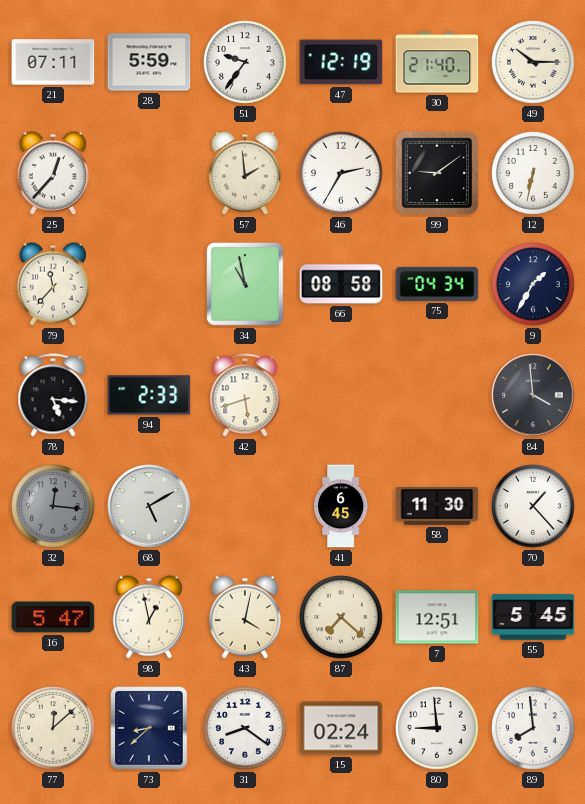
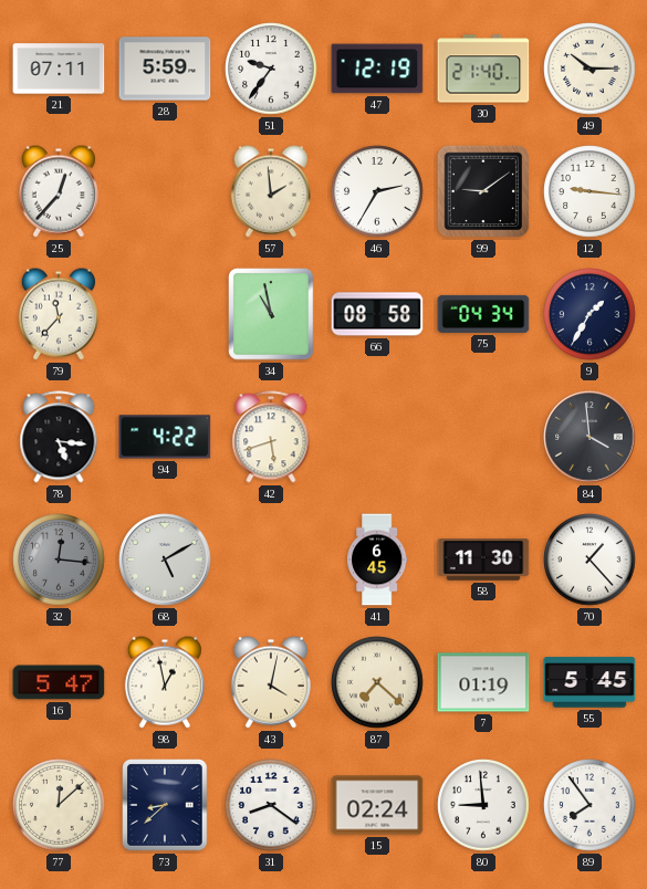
12: 6:32 -> 9:16 (589, 191)
94: 2:33 -> 4:22 (165, 437)
7: 12:51 -> 01:19 (483, 682)
89: 7:59 -> 7:54 (589, 805)
